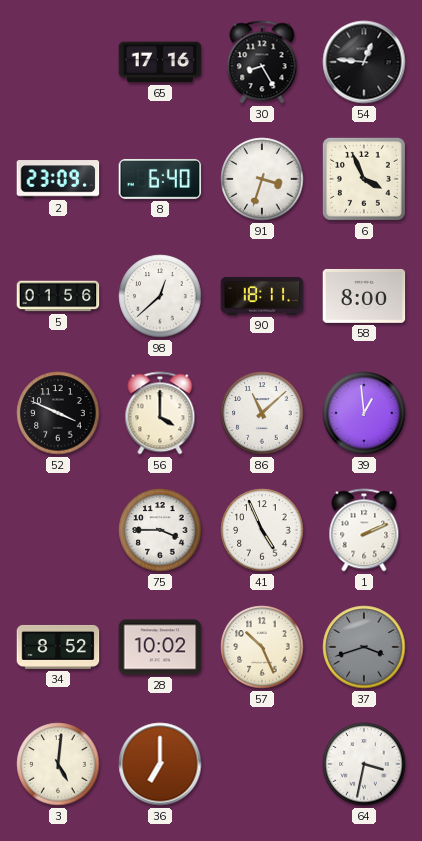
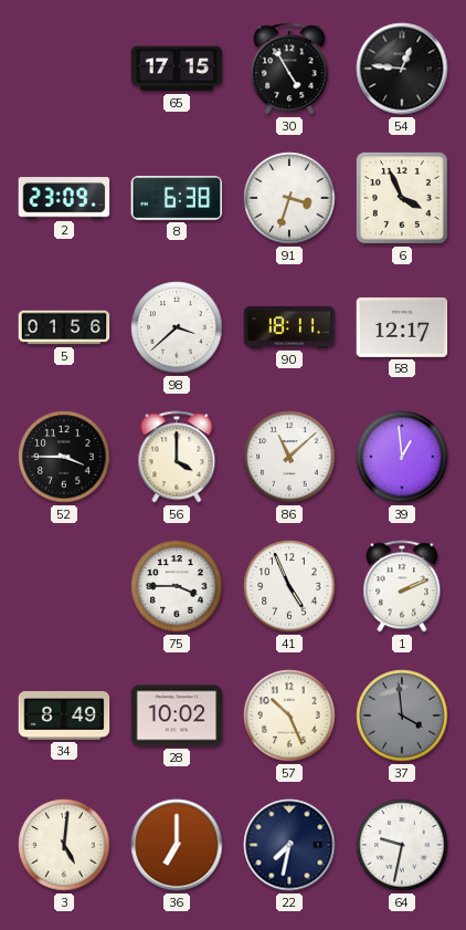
65: 17:16 -> 17:15 (177, 69)
30: 8:25 -> 4:55 (289, 69)
8: 6:40 -> 6:38 (177, 198)
98: 12:38 -> 3:38 (177, 327)
58: 8:00 -> 12:17 (402, 327)
52: 3:49 -> 3:45 (64, 457)
34: 8:52 -> 8:49 (64, 715)
37: 3:42 -> 3:59 (402, 715)
22: none -> 7:32 (289, 845)
64: 3:32 -> 9:32 (402, 845)
